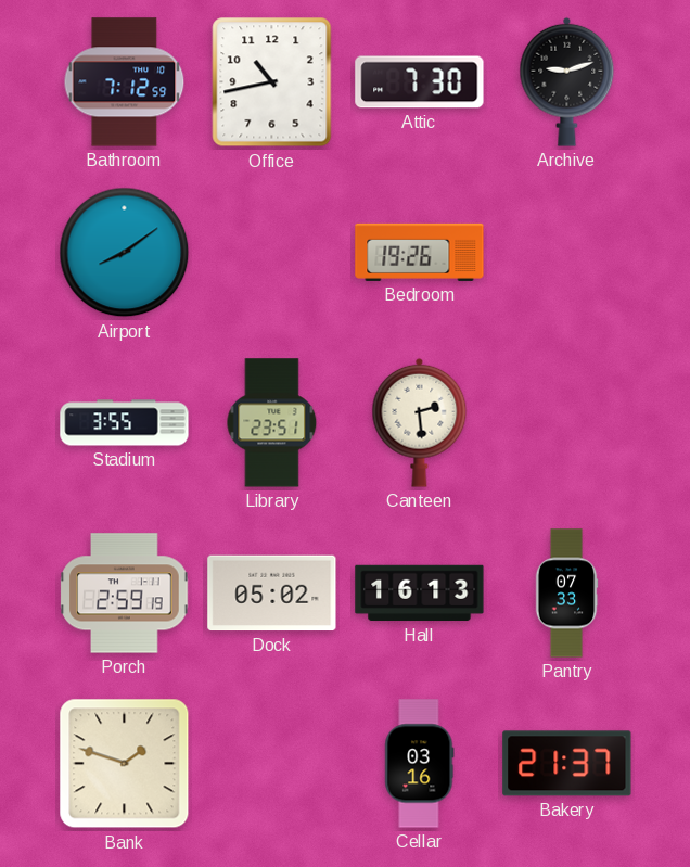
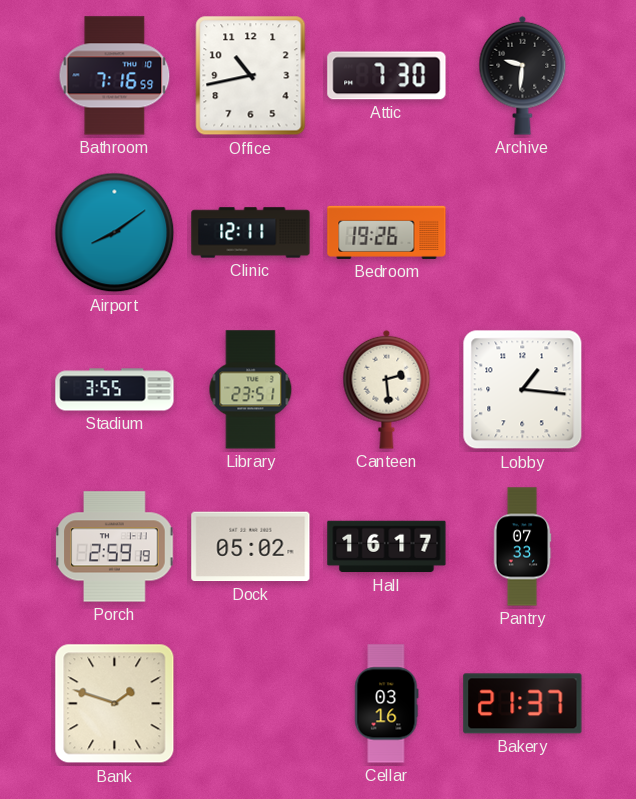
Bathroom: 7:12 -> 7:16 (115, 76)
Archive: 9:12 -> 9:31 (523, 75)
Clinic: none -> 12:11 (251, 233)
Lobby: none -> 1:16 (523, 390)
Hall: 16:13 -> 16:17 (387, 547)
